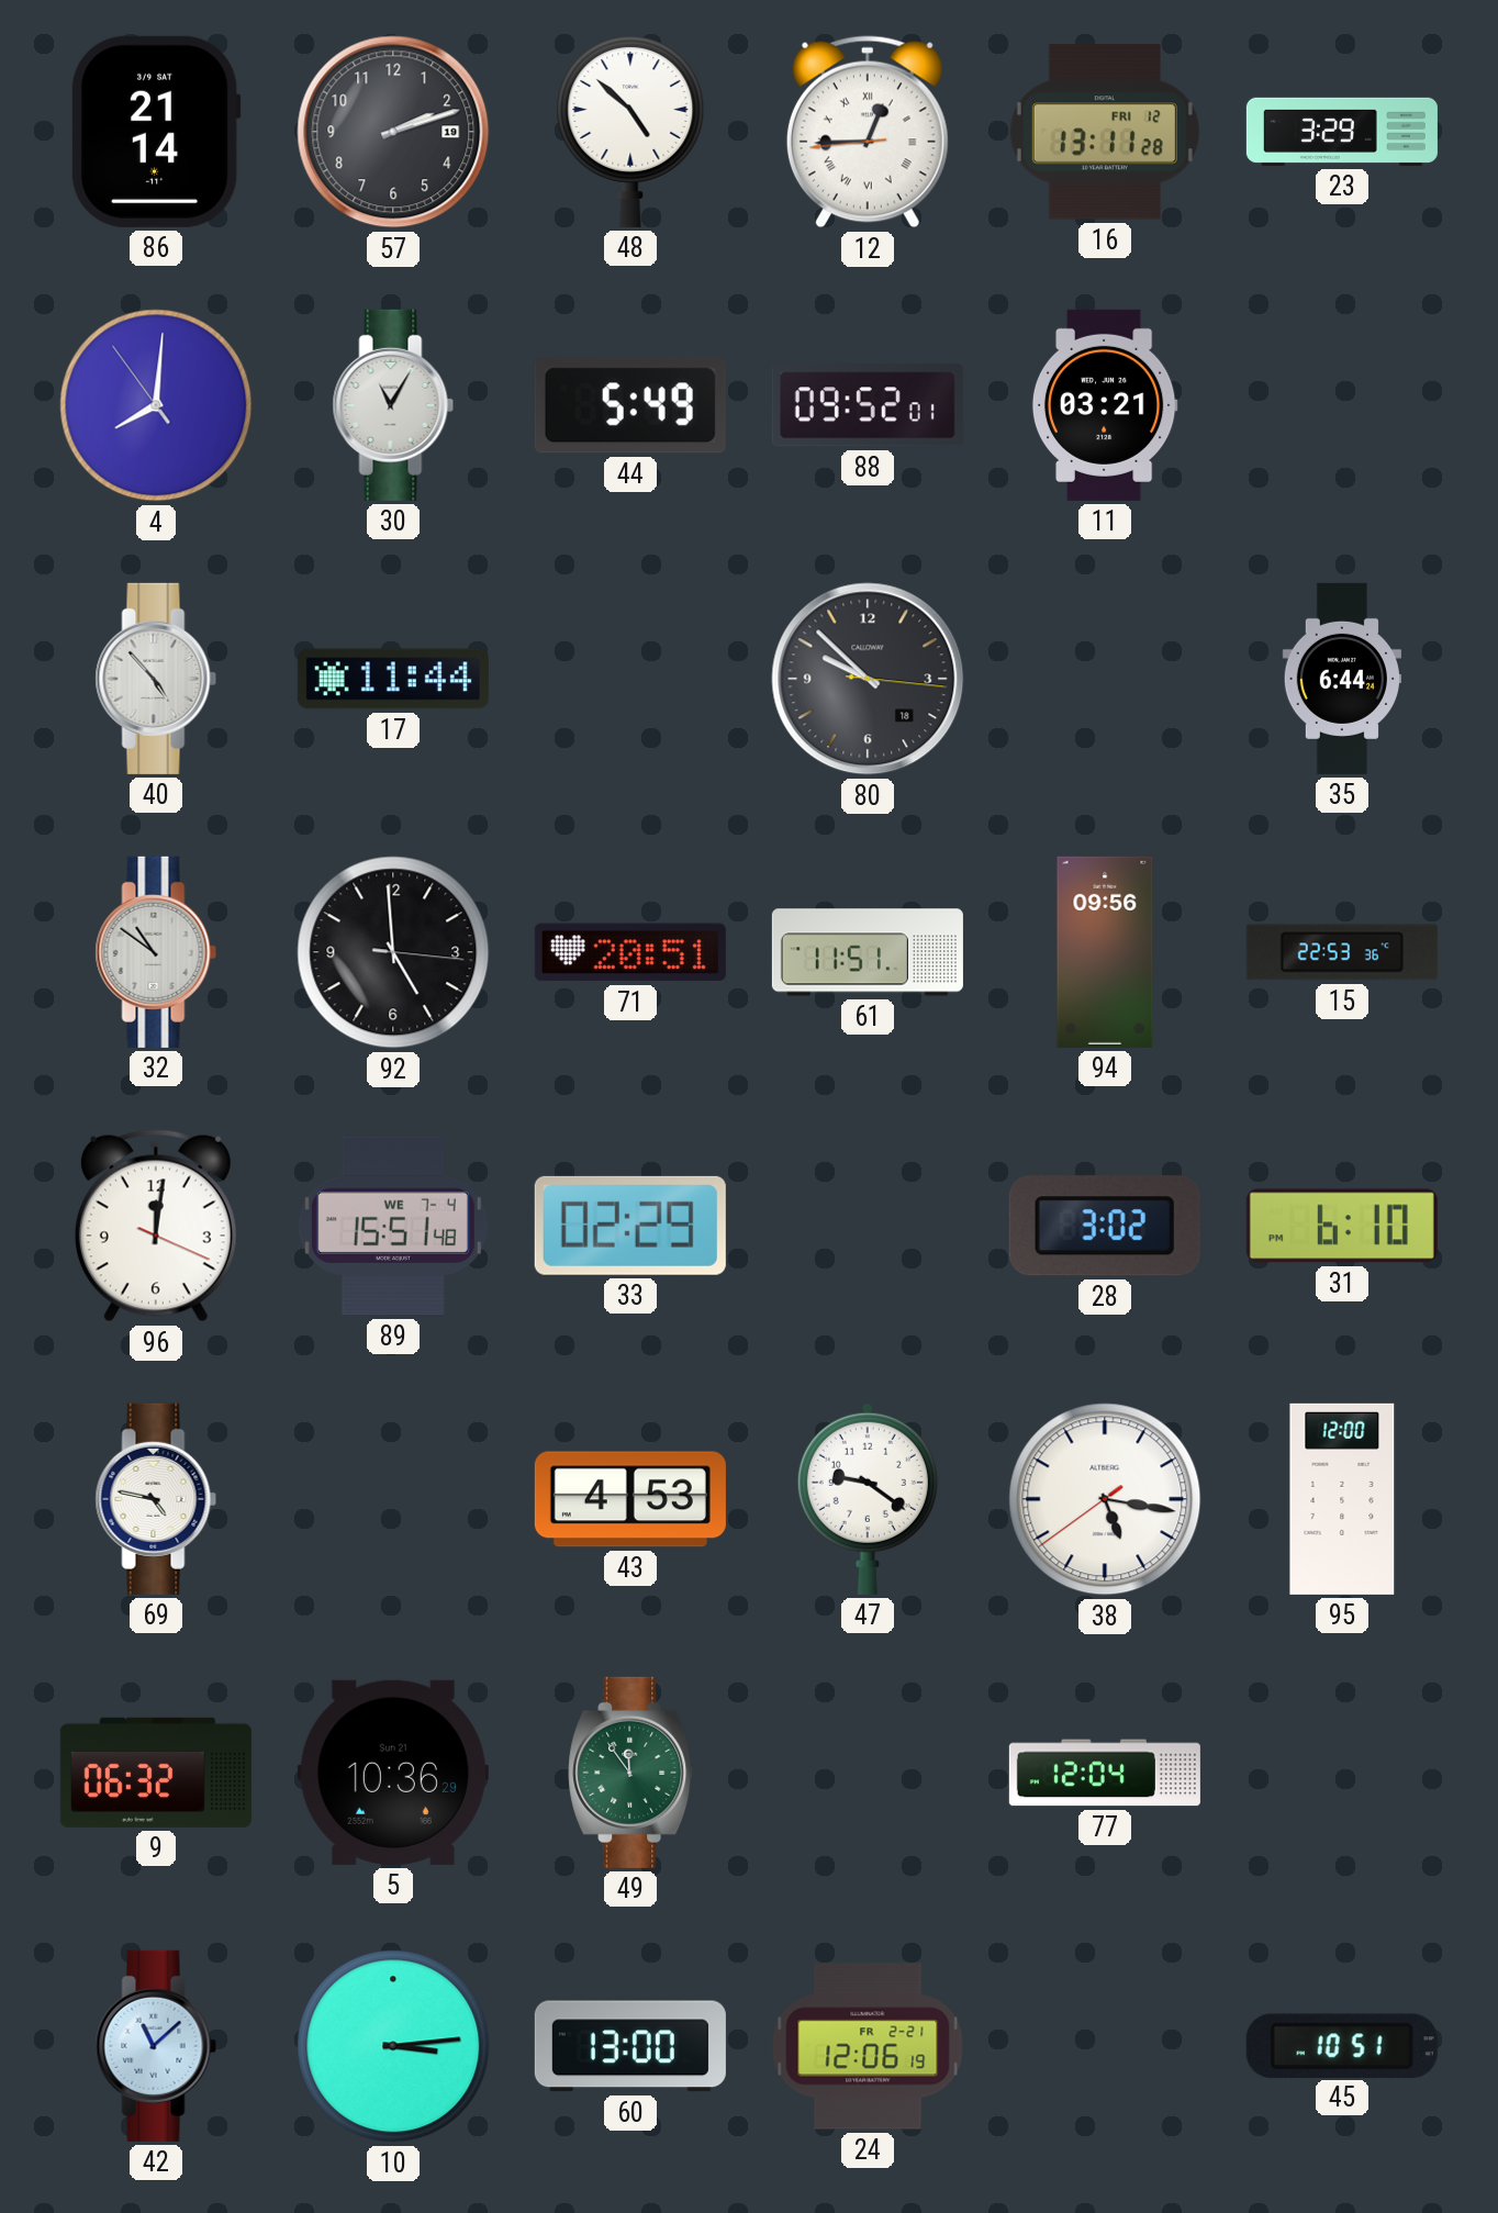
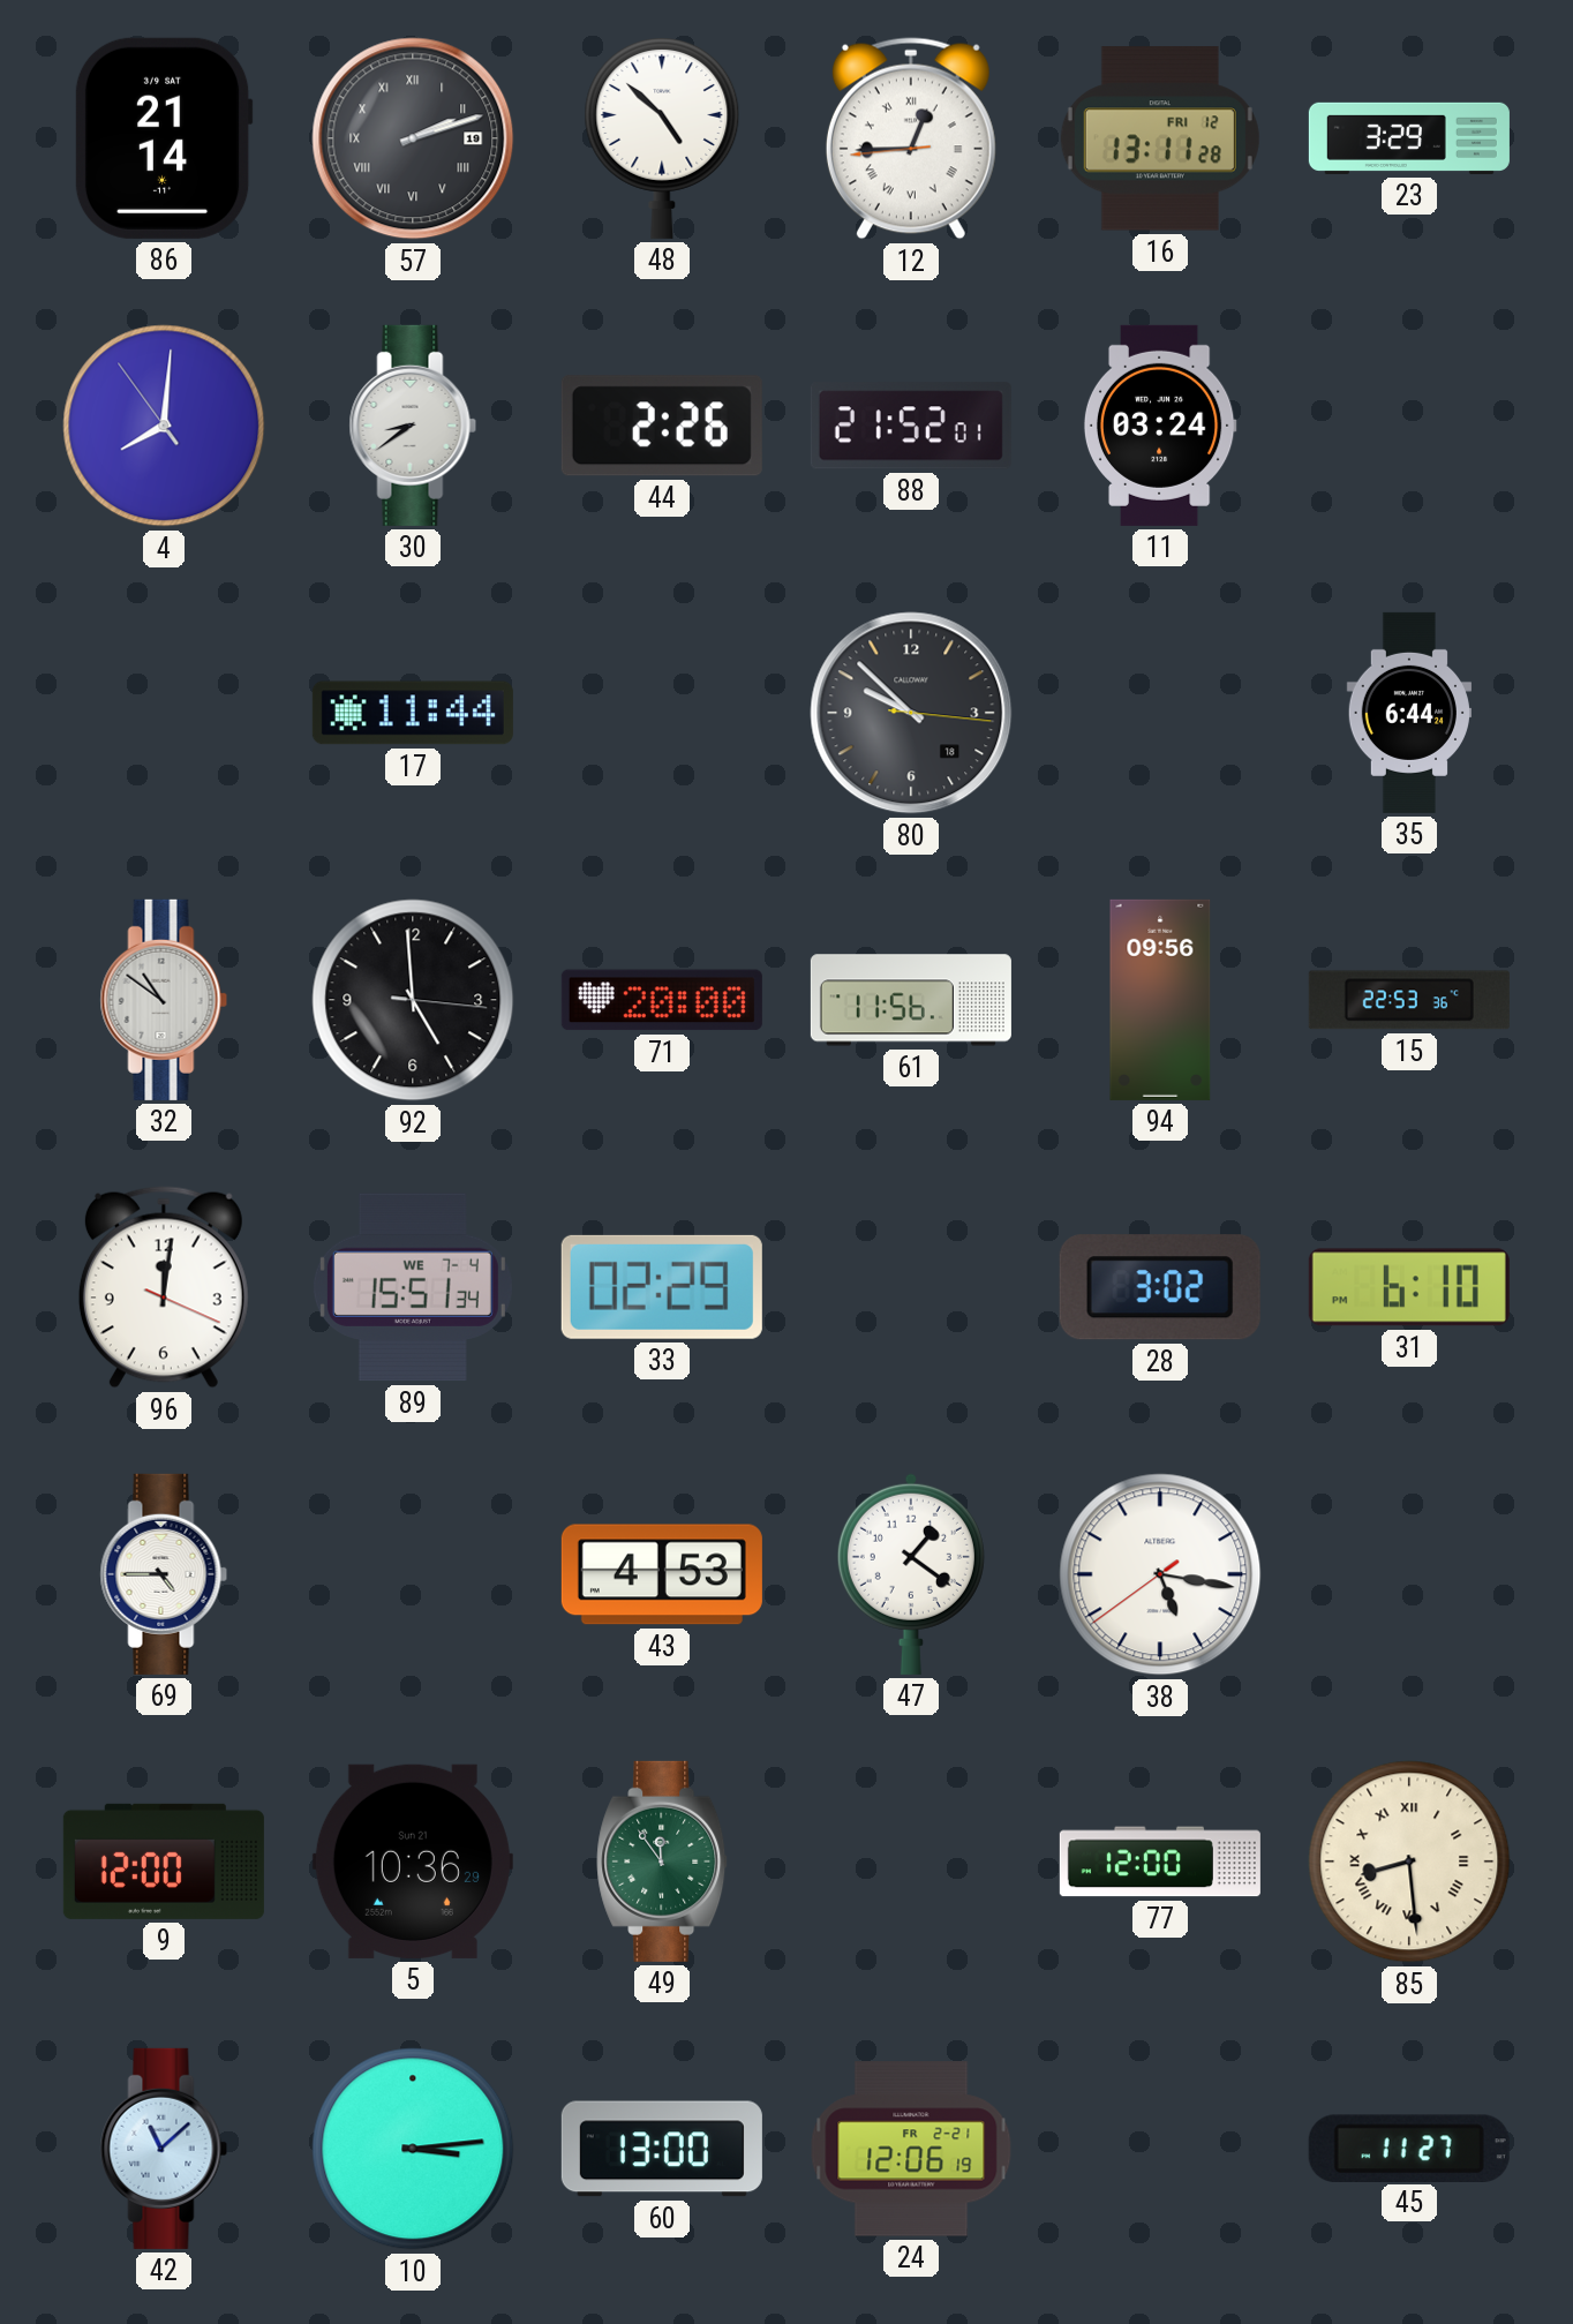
57 numerals: Arabic -> Roman (413, 138)
30: 11:05 -> 8:39 (413, 426)
44: 5:49 -> 2:26 (662, 426)
88: 09:52 -> 21:52 (911, 426)
11: 03:21 -> 03:24 (1160, 426)
40: 4:53 -> none (156, 679)
71: 20:51 -> 20:00 (662, 1000)
61: 11:51 -> 11:56 (911, 1000)
89: 15:51:48 -> 15:51:34 (413, 1287)
69: 4:47 -> 4:45 (164, 1574)
47: 9:21 -> 1:21 (911, 1574)
95: 12:00 -> none (1342, 1499)
9: 06:32 -> 12:00 (164, 1862)
77: 12:04 -> 12:00 (1160, 1862)
85: none -> 8:29 (1409, 1862)
45: 10:51 -> 11:27 (1409, 2148)
